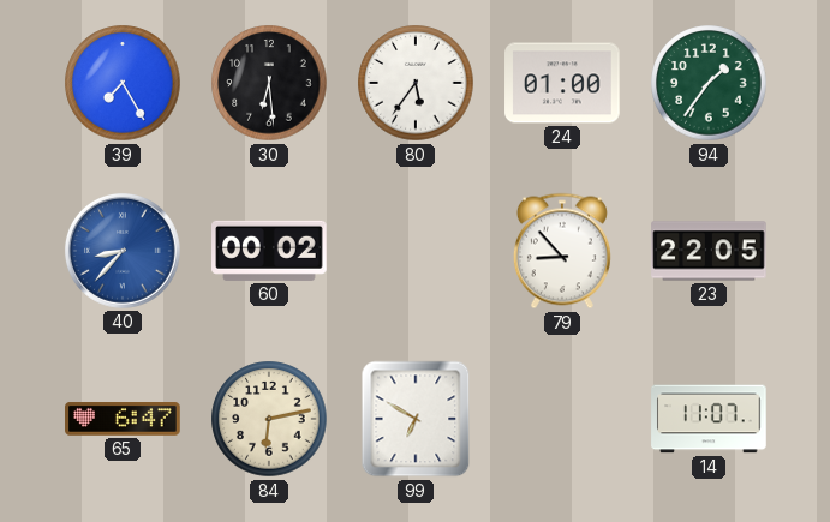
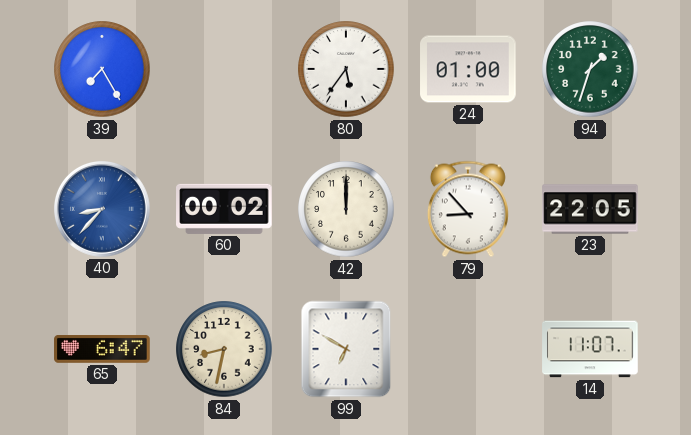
30: 6:29 -> none (269, 83)
94: 1:36 -> 1:33 (590, 69)
42: none -> 12:00 (346, 209)
84: 6:13 -> 8:32 (224, 349)
